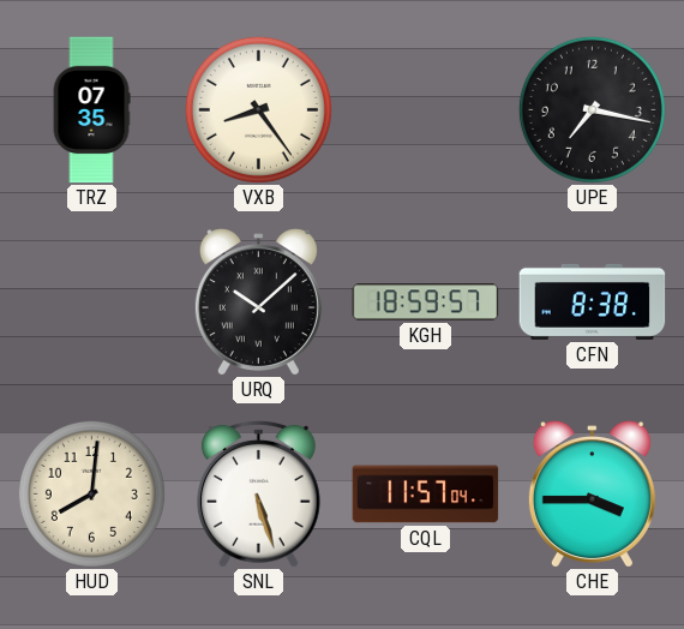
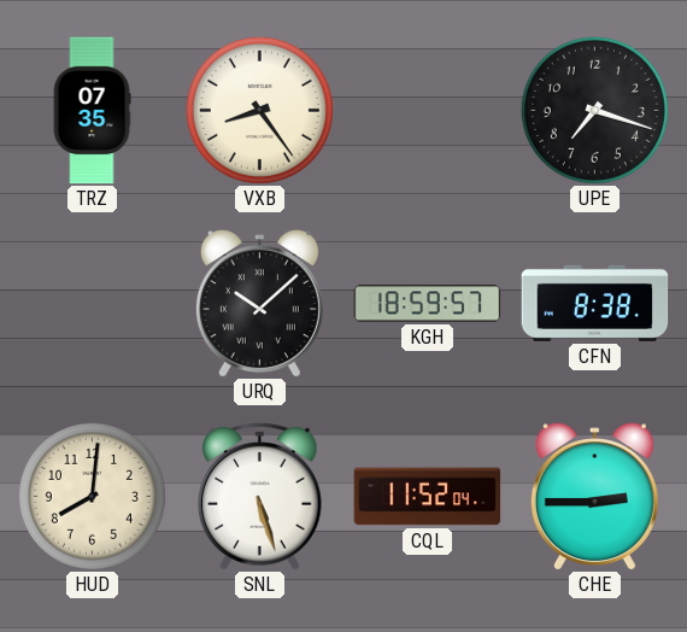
UPE: 7:17 -> 7:18 (594, 110)
CQL: 11:57 -> 11:52 (428, 497)
CHE: 3:45 -> 2:45 (594, 497)
